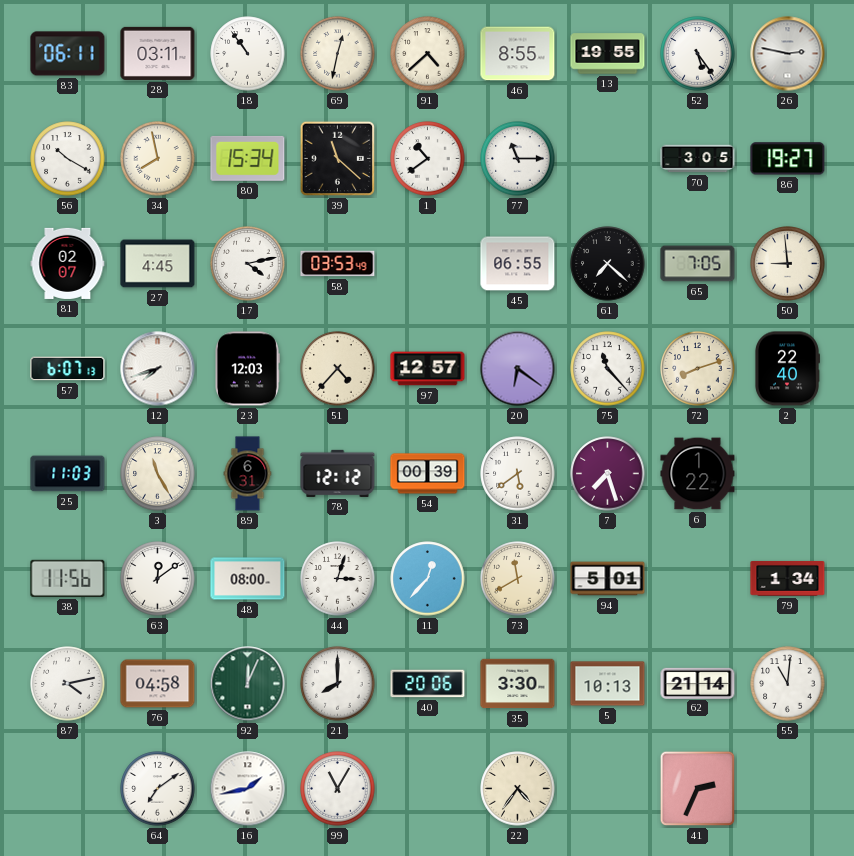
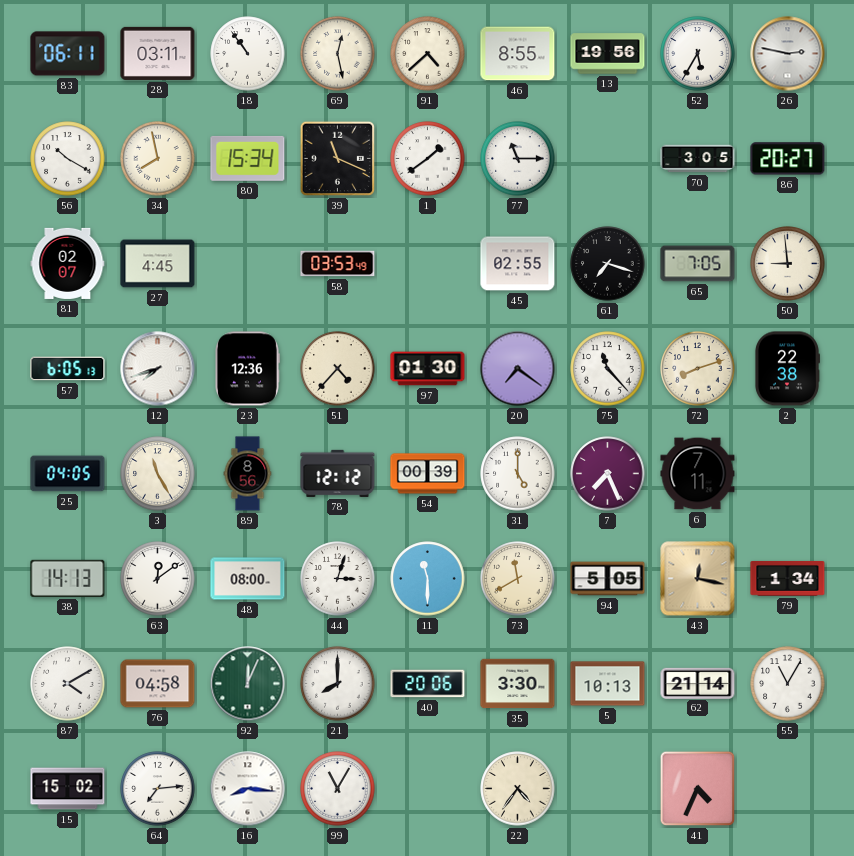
69: 12:32 -> 12:28 (338, 54)
13: 19:55 -> 19:56 (608, 54)
52: 5:24 -> 5:35 (698, 54)
39: 11:22 -> 11:19 (338, 159)
1: 10:39 -> 1:39 (428, 159)
86: 19:27 -> 20:27 (788, 159)
17: 4:13 -> none (248, 264)
45: 06:55 -> 02:55 (518, 264)
61: 7:22 -> 7:18 (608, 264)
57: 6:07 -> 6:05 (68, 369)
23: 12:03 -> 12:36 (248, 369)
97: 12:57 -> 01:30 (428, 369)
20: 6:21 -> 7:21 (518, 369)
2: 22:40 -> 22:38 (787, 369)
25: 11:03 -> 04:05 (68, 474)
89: 6:31 -> 8:56 (248, 474)
31: 5:39 -> 5:00 (518, 474)
7: 7:27 -> 7:26 (608, 474)
6: 1:22 -> 7:11 (698, 474)
38: 11:56 -> 14:13 (68, 578)
11: 12:37 -> 11:30 (428, 579)
94: 5:01 -> 5:05 (608, 579)
43: none -> 12:17 (698, 579)
87: 4:13 -> 4:10 (68, 684)
55: 11:01 -> 11:05 (788, 684)
15: none -> 15:02 (68, 789)
64: 7:09 -> 7:14 (158, 789)
16: 1:43 -> 8:16 (248, 789)
41: 2:34 -> 4:34 (698, 789)
